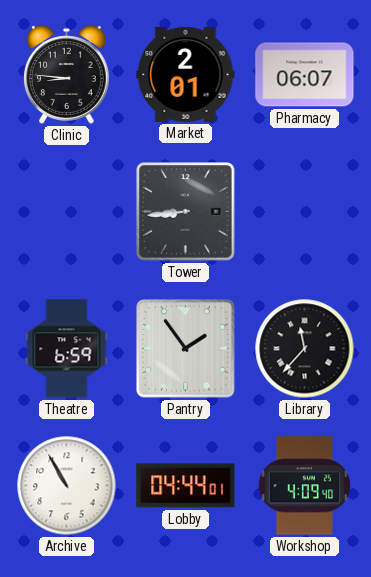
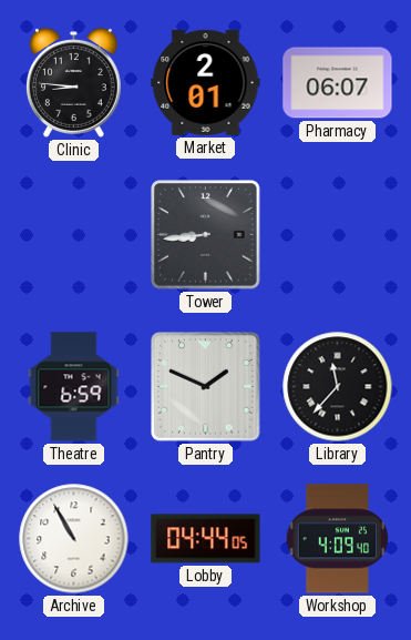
Pantry: 1:54 -> 1:49 (206, 387)
Lobby: 04:44:01 -> 04:44:05 (206, 539)
